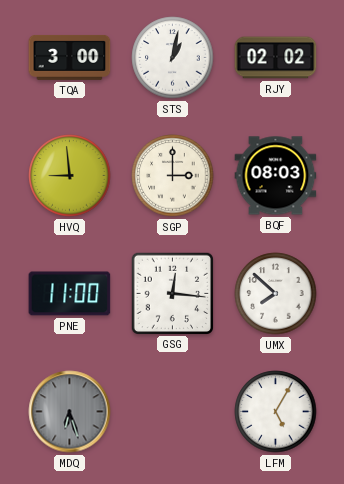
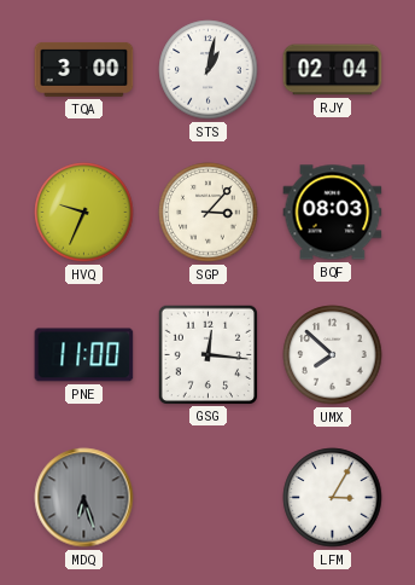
RJY: 02:02 -> 02:04 (333, 70)
HVQ: 8:59 -> 9:34 (84, 213)
SGP: 3:00 -> 3:07 (209, 213)
LFM: 5:05 -> 3:05 (333, 498)
